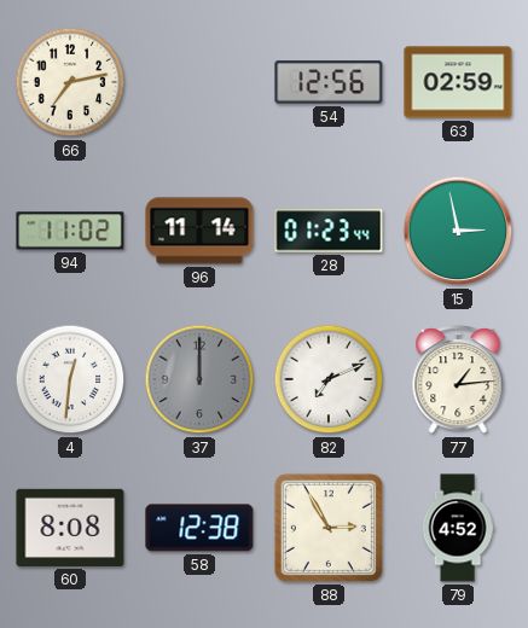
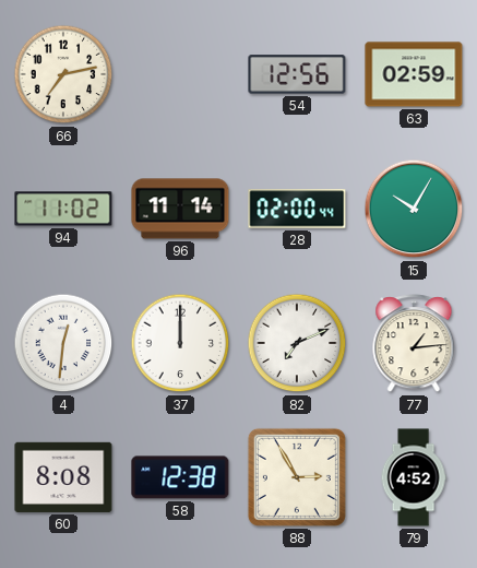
28: 01:23 -> 02:00 (297, 209)
15: 2:58 -> 10:05 (414, 209)
37 dial: grey -> white (180, 343)
